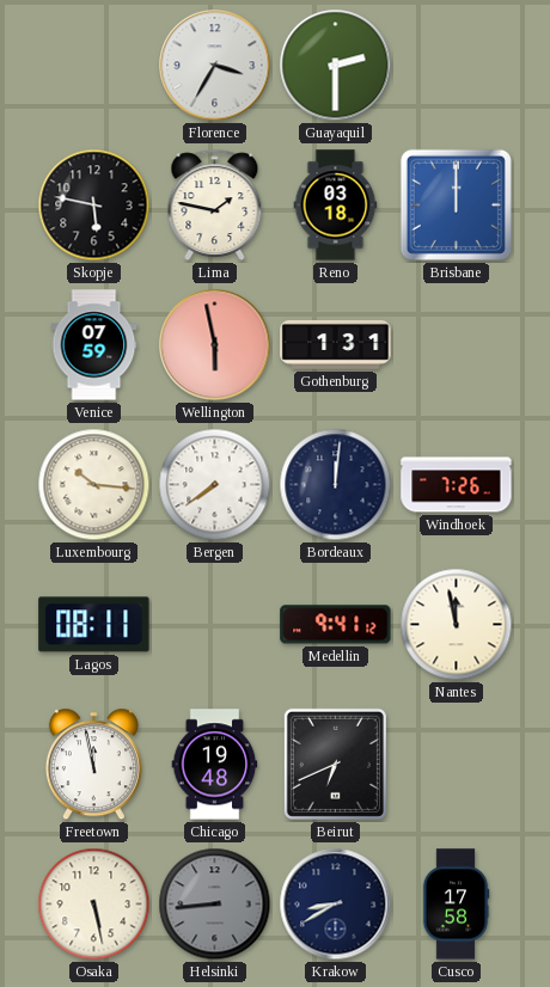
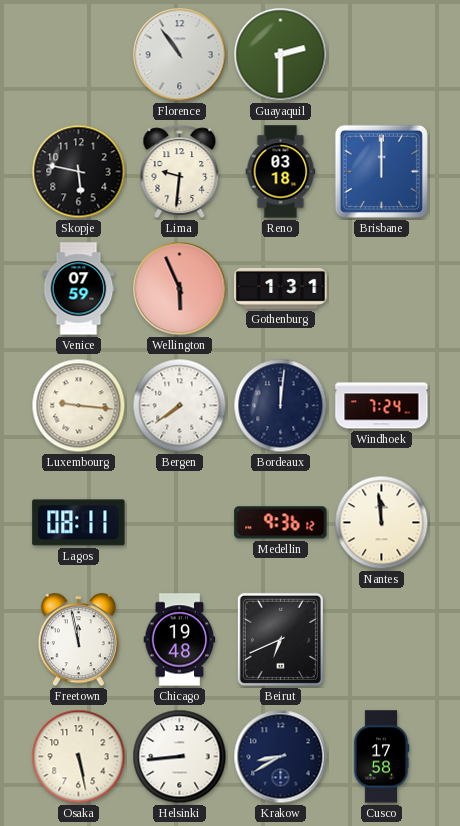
Florence: 3:35 -> 10:54 (180, 55)
Lima: 1:47 -> 9:31 (180, 171)
Wellington: 5:58 -> 5:56 (180, 289)
Luxembourg: 10:16 -> 9:16 (79, 406)
Windhoek: 7:26 -> 7:24 (382, 406)
Medellin: 9:41 -> 9:36 (281, 523)
Nantes: 11:58 -> 11:59 (382, 523)
Helsinki dial: grey -> white (180, 757)
